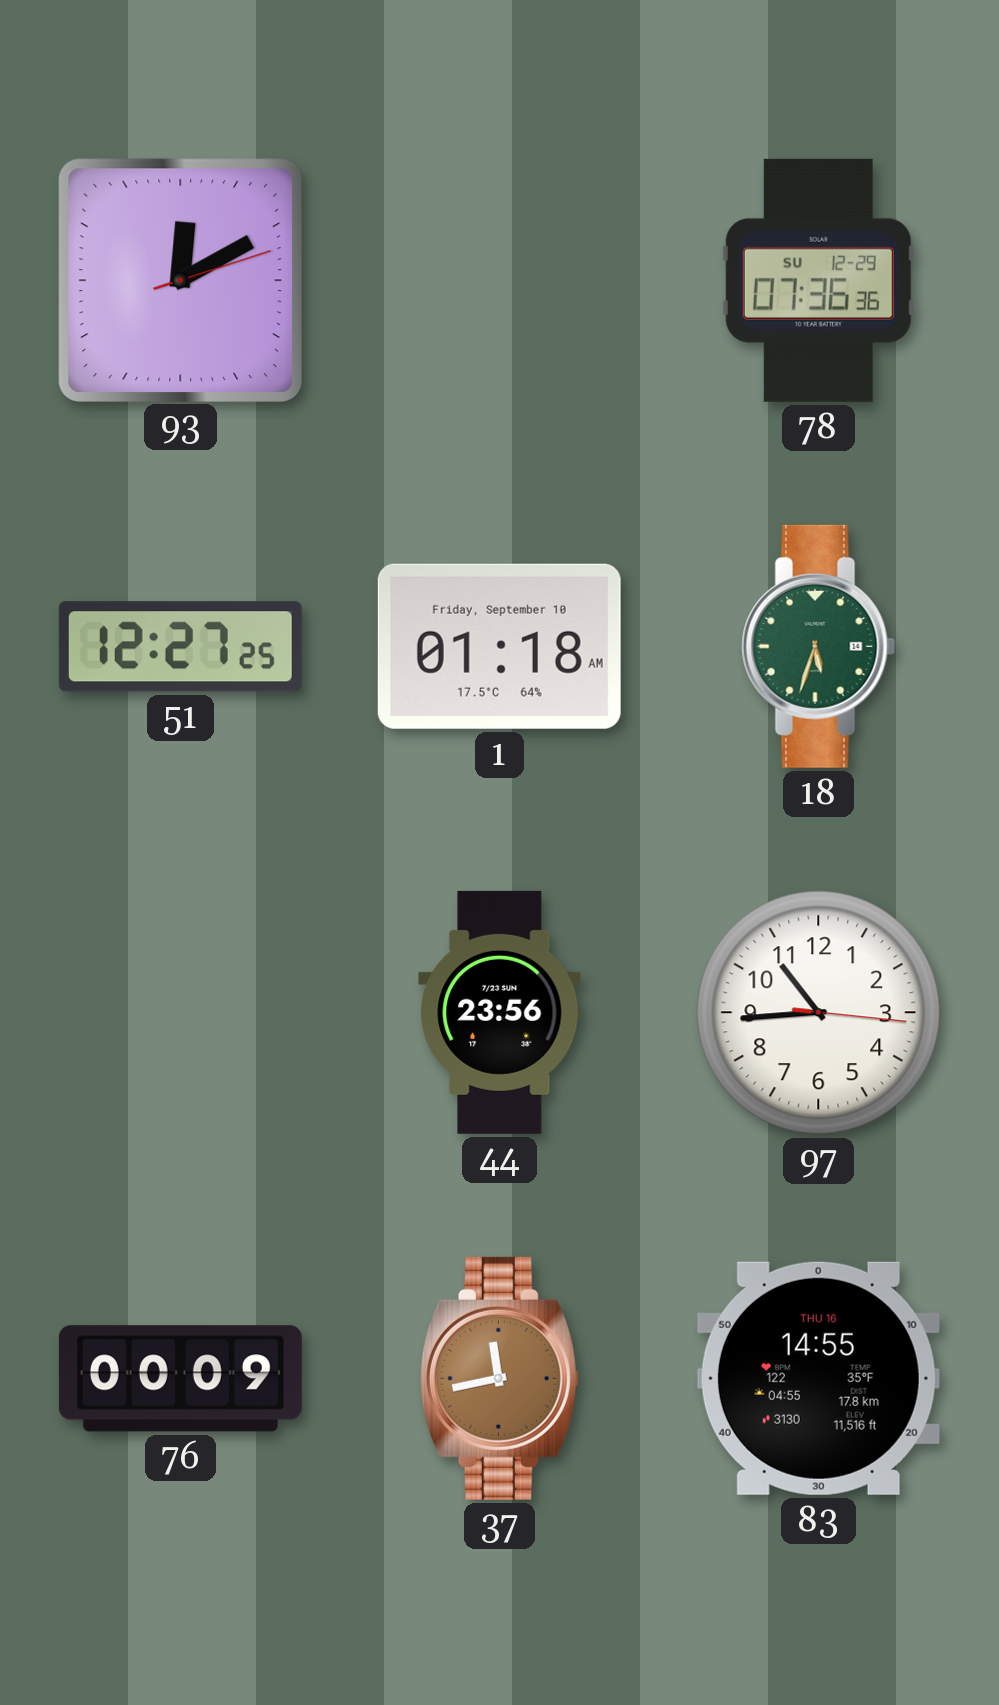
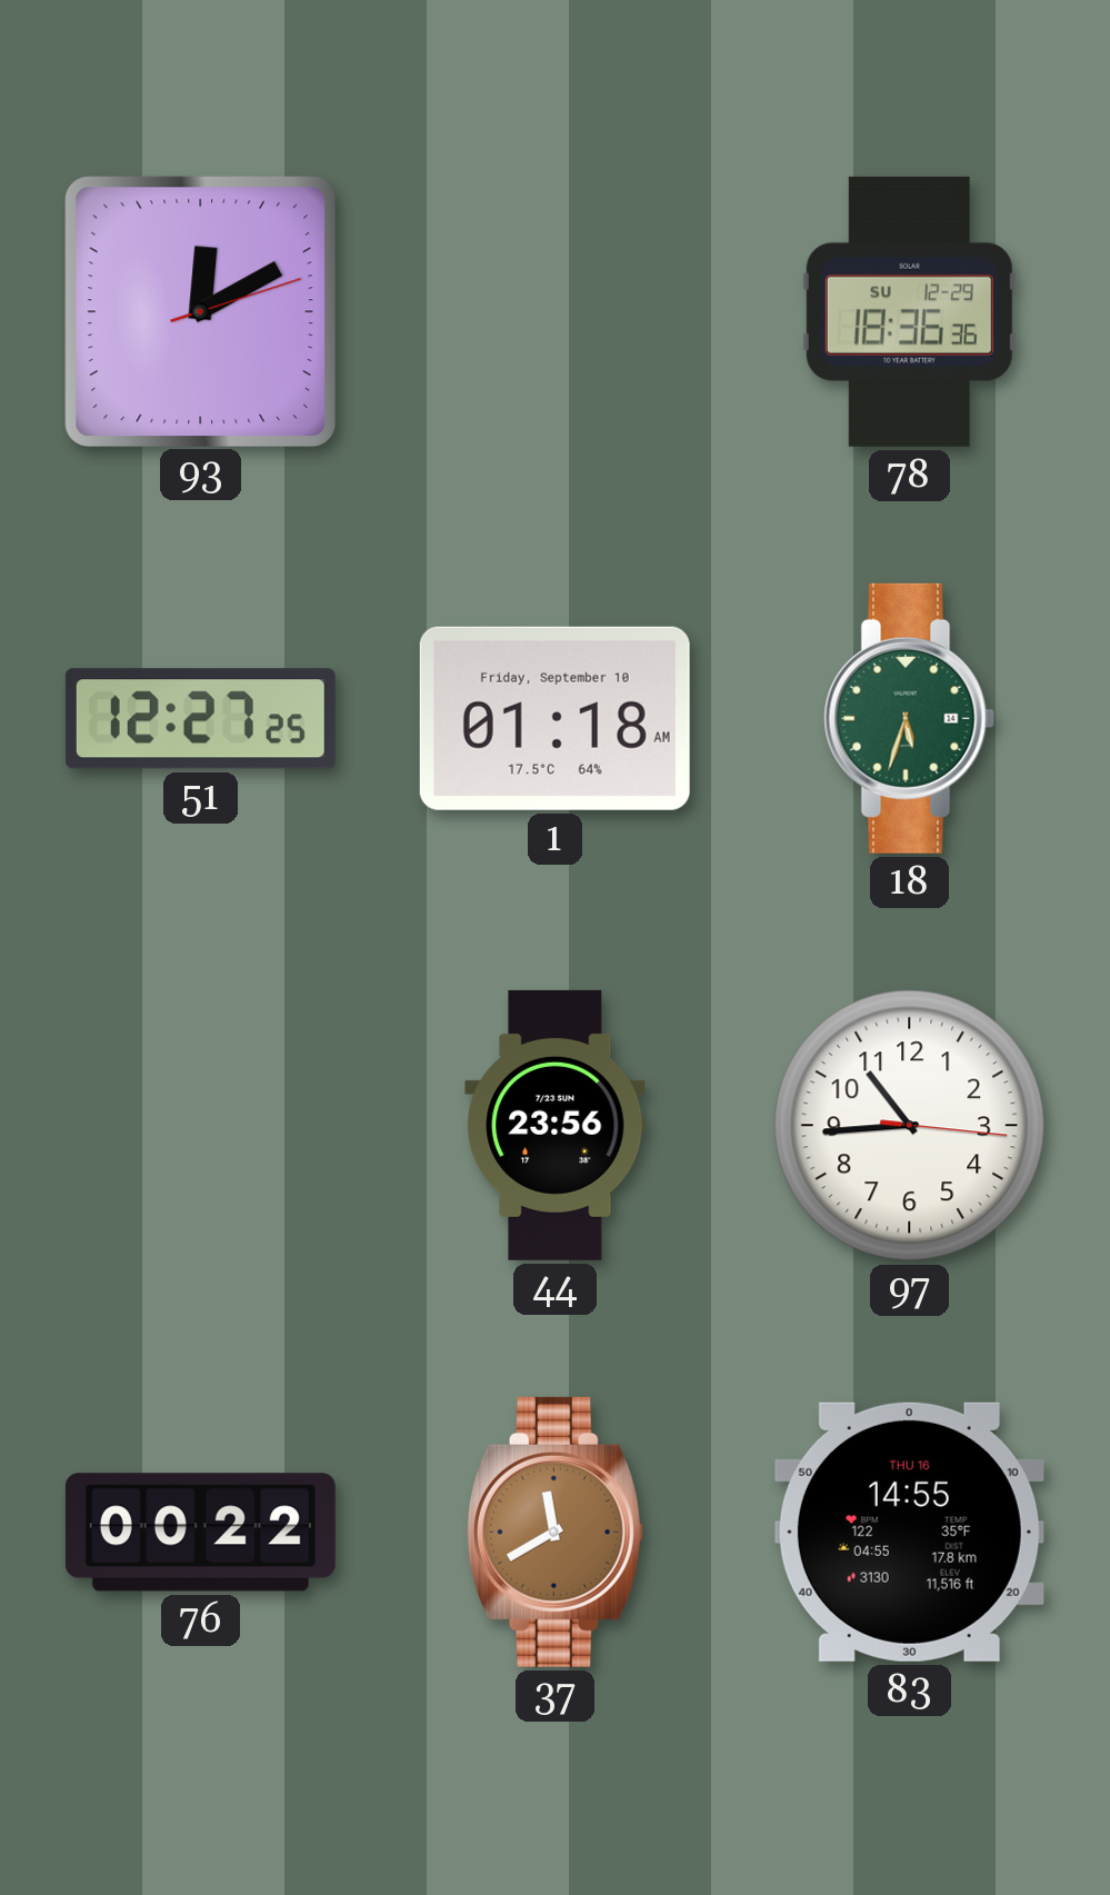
78: 07:36 -> 18:36 (909, 311)
76: 00:09 -> 00:22 (200, 1533)
37: 11:43 -> 11:40 (554, 1532)
